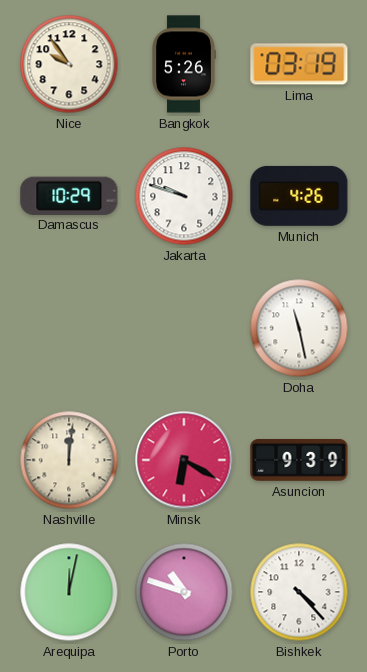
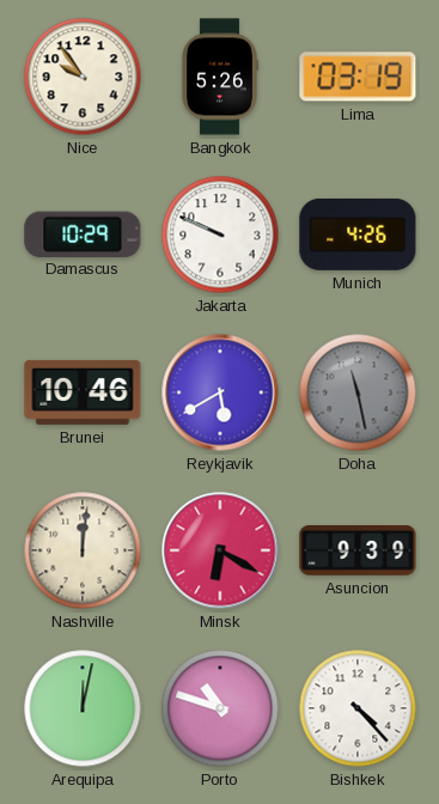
Jakarta: 9:48 -> 9:49 (220, 234)
Brunei: none -> 10:46 (83, 392)
Reykjavik: none -> 5:40 (220, 392)
Doha dial: white -> grey (358, 392)
